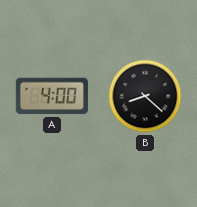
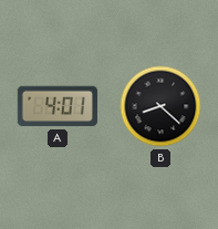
A: 4:00 -> 4:01 (58, 106)
